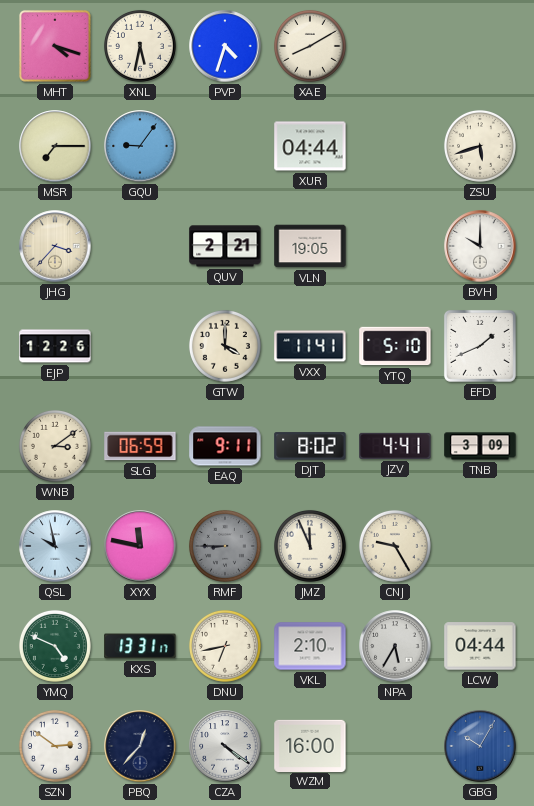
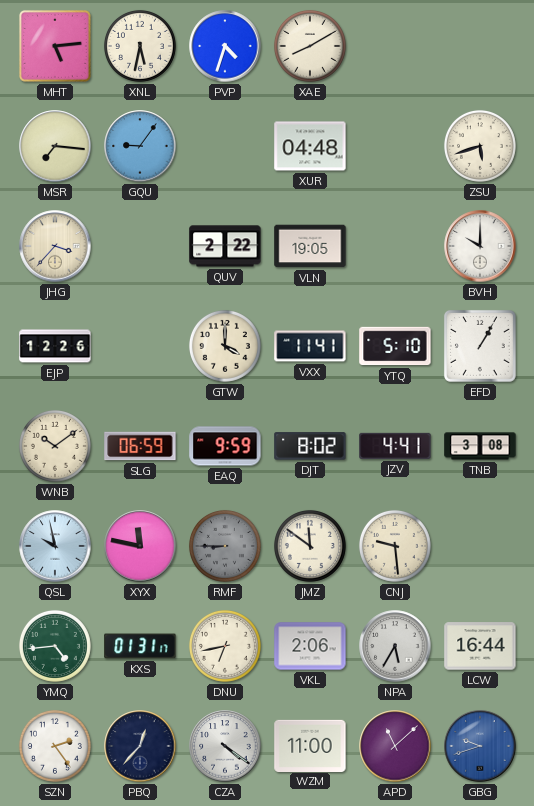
MHT: 4:18 -> 5:14 (55, 46)
MSR: 7:15 -> 7:16 (55, 146)
XUR: 04:44 -> 04:48 (310, 146)
QUV: 2:21 -> 2:22 (225, 246)
EFD: 1:41 -> 1:05 (480, 346)
WNB: 3:09 -> 10:09 (55, 446)
EAQ: 9:11 -> 9:59 (225, 446)
TNB: 3:09 -> 3:08 (480, 446)
JMZ: 11:56 -> 11:51 (310, 546)
CNJ: 9:25 -> 9:29 (395, 546)
YMQ: 4:49 -> 4:44 (55, 646)
KXS: 13:31 -> 01:31 (140, 646)
VKL: 2:10 -> 2:06 (310, 646)
LCW: 04:44 -> 16:44 (480, 646)
SZN: 2:51 -> 2:24 (55, 746)
WZM: 16:00 -> 11:00 (310, 745)
APD: none -> 11:08 (395, 746)
GBG: 10:05 -> 9:42 (480, 746)
